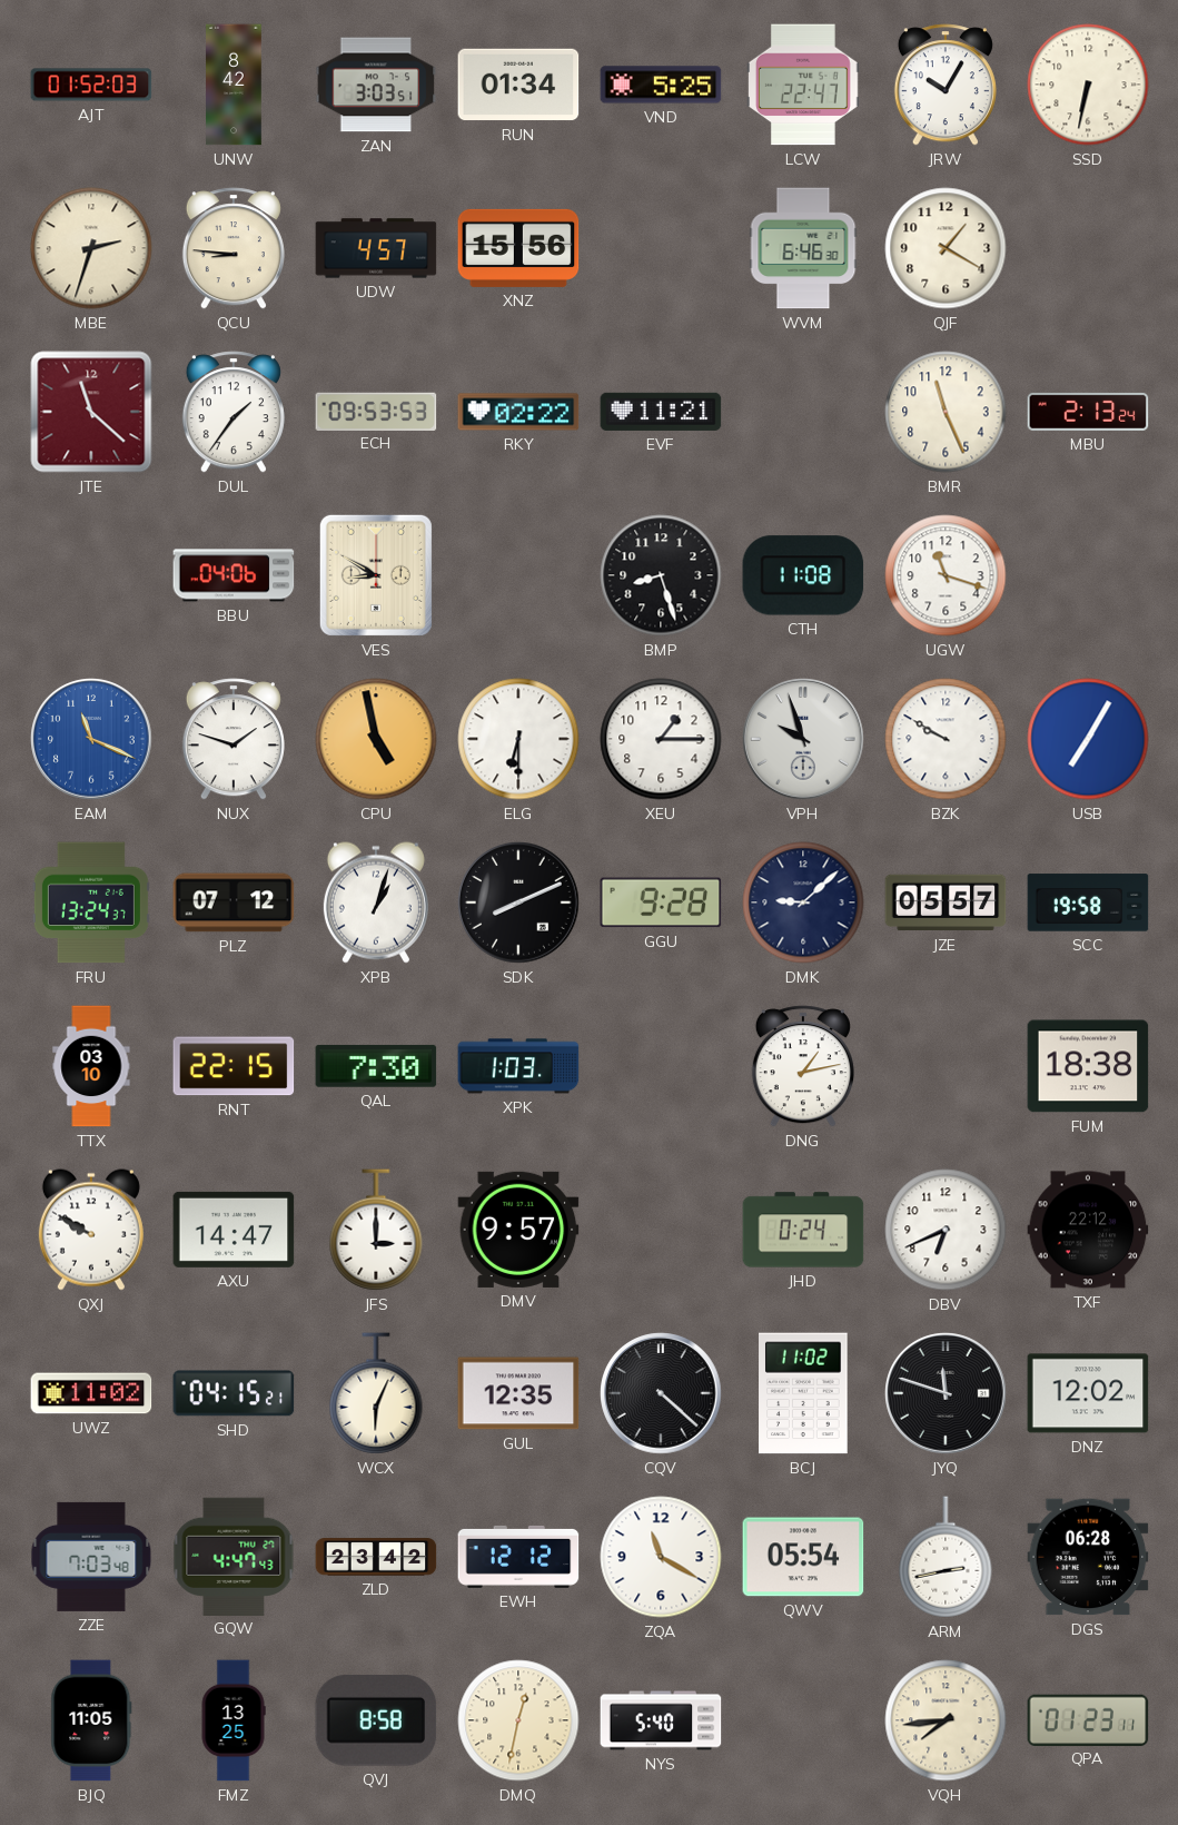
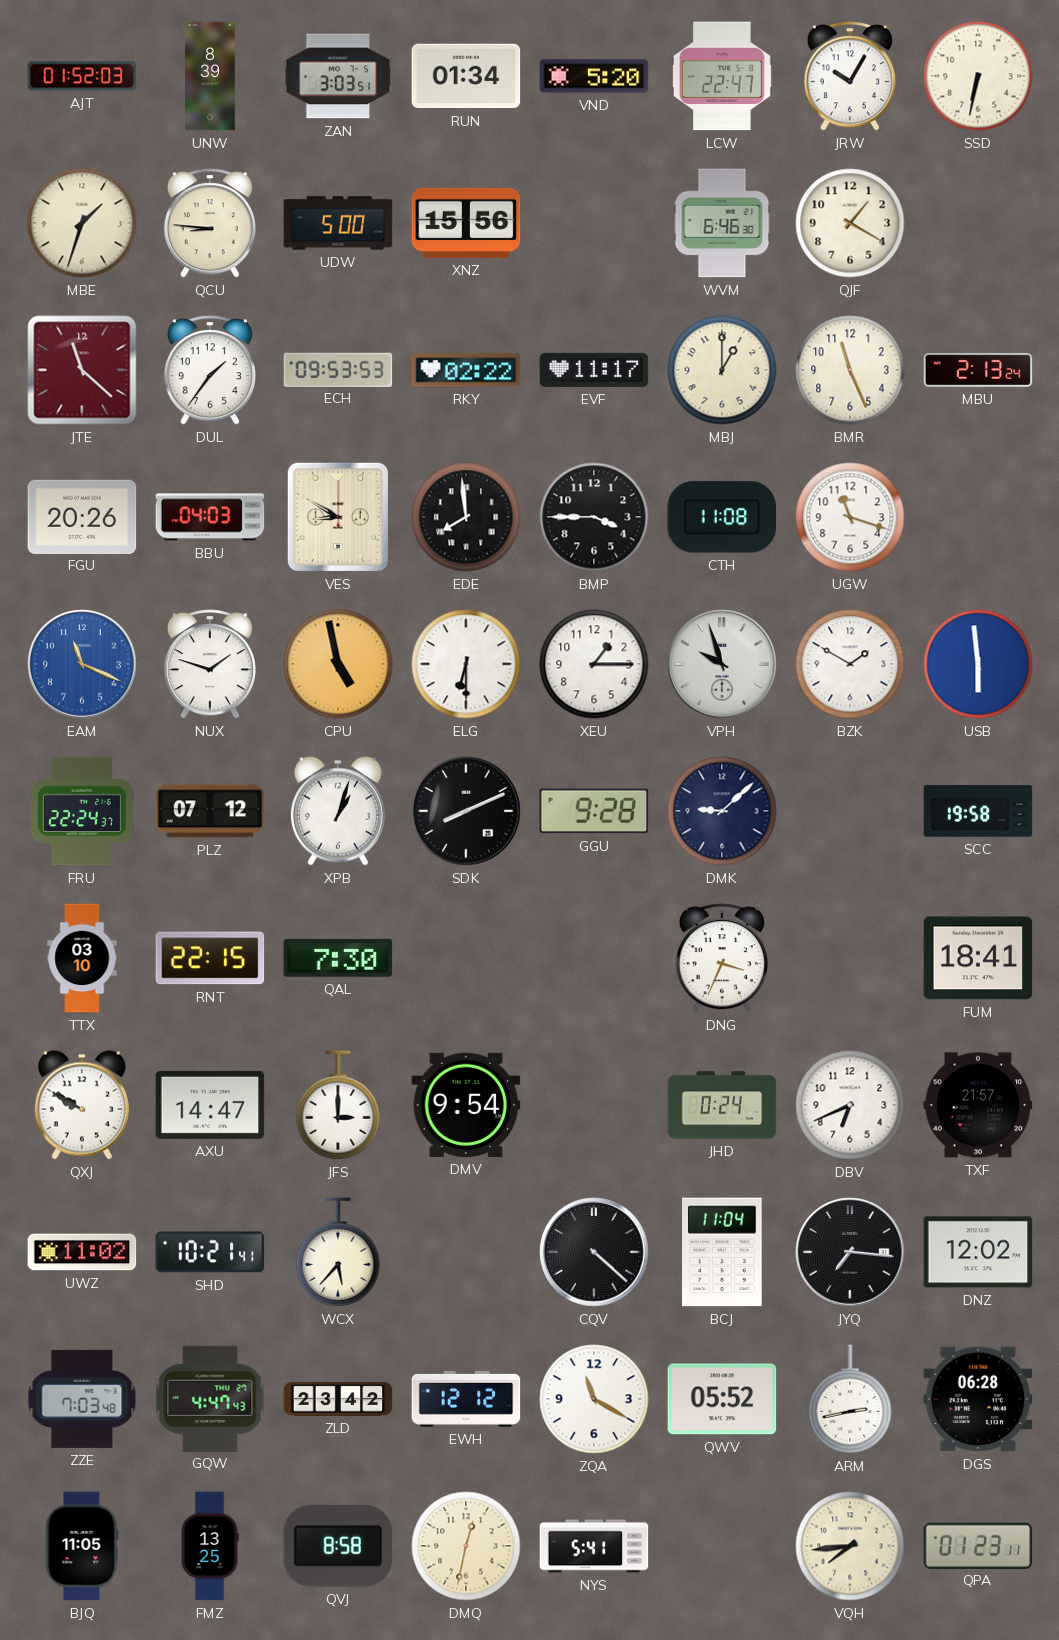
UNW: 8:42 -> 8:39 (210, 76)
VND: 5:25 -> 5:20 (594, 76)
MBE: 2:33 -> 1:33 (82, 223)
UDW: 4:57 -> 5:00 (338, 223)
EVF: 11:21 -> 11:17 (594, 370)
MBJ: none -> 1:00 (722, 370)
FGU: none -> 20:26 (82, 516)
BBU: 04:06 -> 04:03 (210, 517)
EDE: none -> 7:59 (466, 517)
BMP: 8:27 -> 3:45 (594, 517)
BZK: 9:50 -> 1:50 (850, 664)
USB: 7:05 -> 5:59 (978, 664)
FRU: 13:24 -> 22:24 (82, 811)
JZE: 05:57 -> none (946, 902)
XPK: 1:03 -> none (518, 1066)
DNG: 1:13 -> 3:34 (722, 958)
FUM: 18:38 -> 18:41 (978, 958)
DMV: 9:57 -> 9:54 (466, 1105)
TXF: 22:12 -> 21:57 (978, 1105)
SHD: 04:15 -> 10:21 (210, 1252)
WCX: 6:04 -> 5:37 (338, 1252)
GUL: 12:35 -> none (518, 1393)
BCJ: 11:02 -> 11:04 (722, 1252)
JYQ: 11:48 -> 7:16 (850, 1252)
QWV: 05:54 -> 05:52 (722, 1399)
NYS: 5:40 -> 5:41 (594, 1546)
